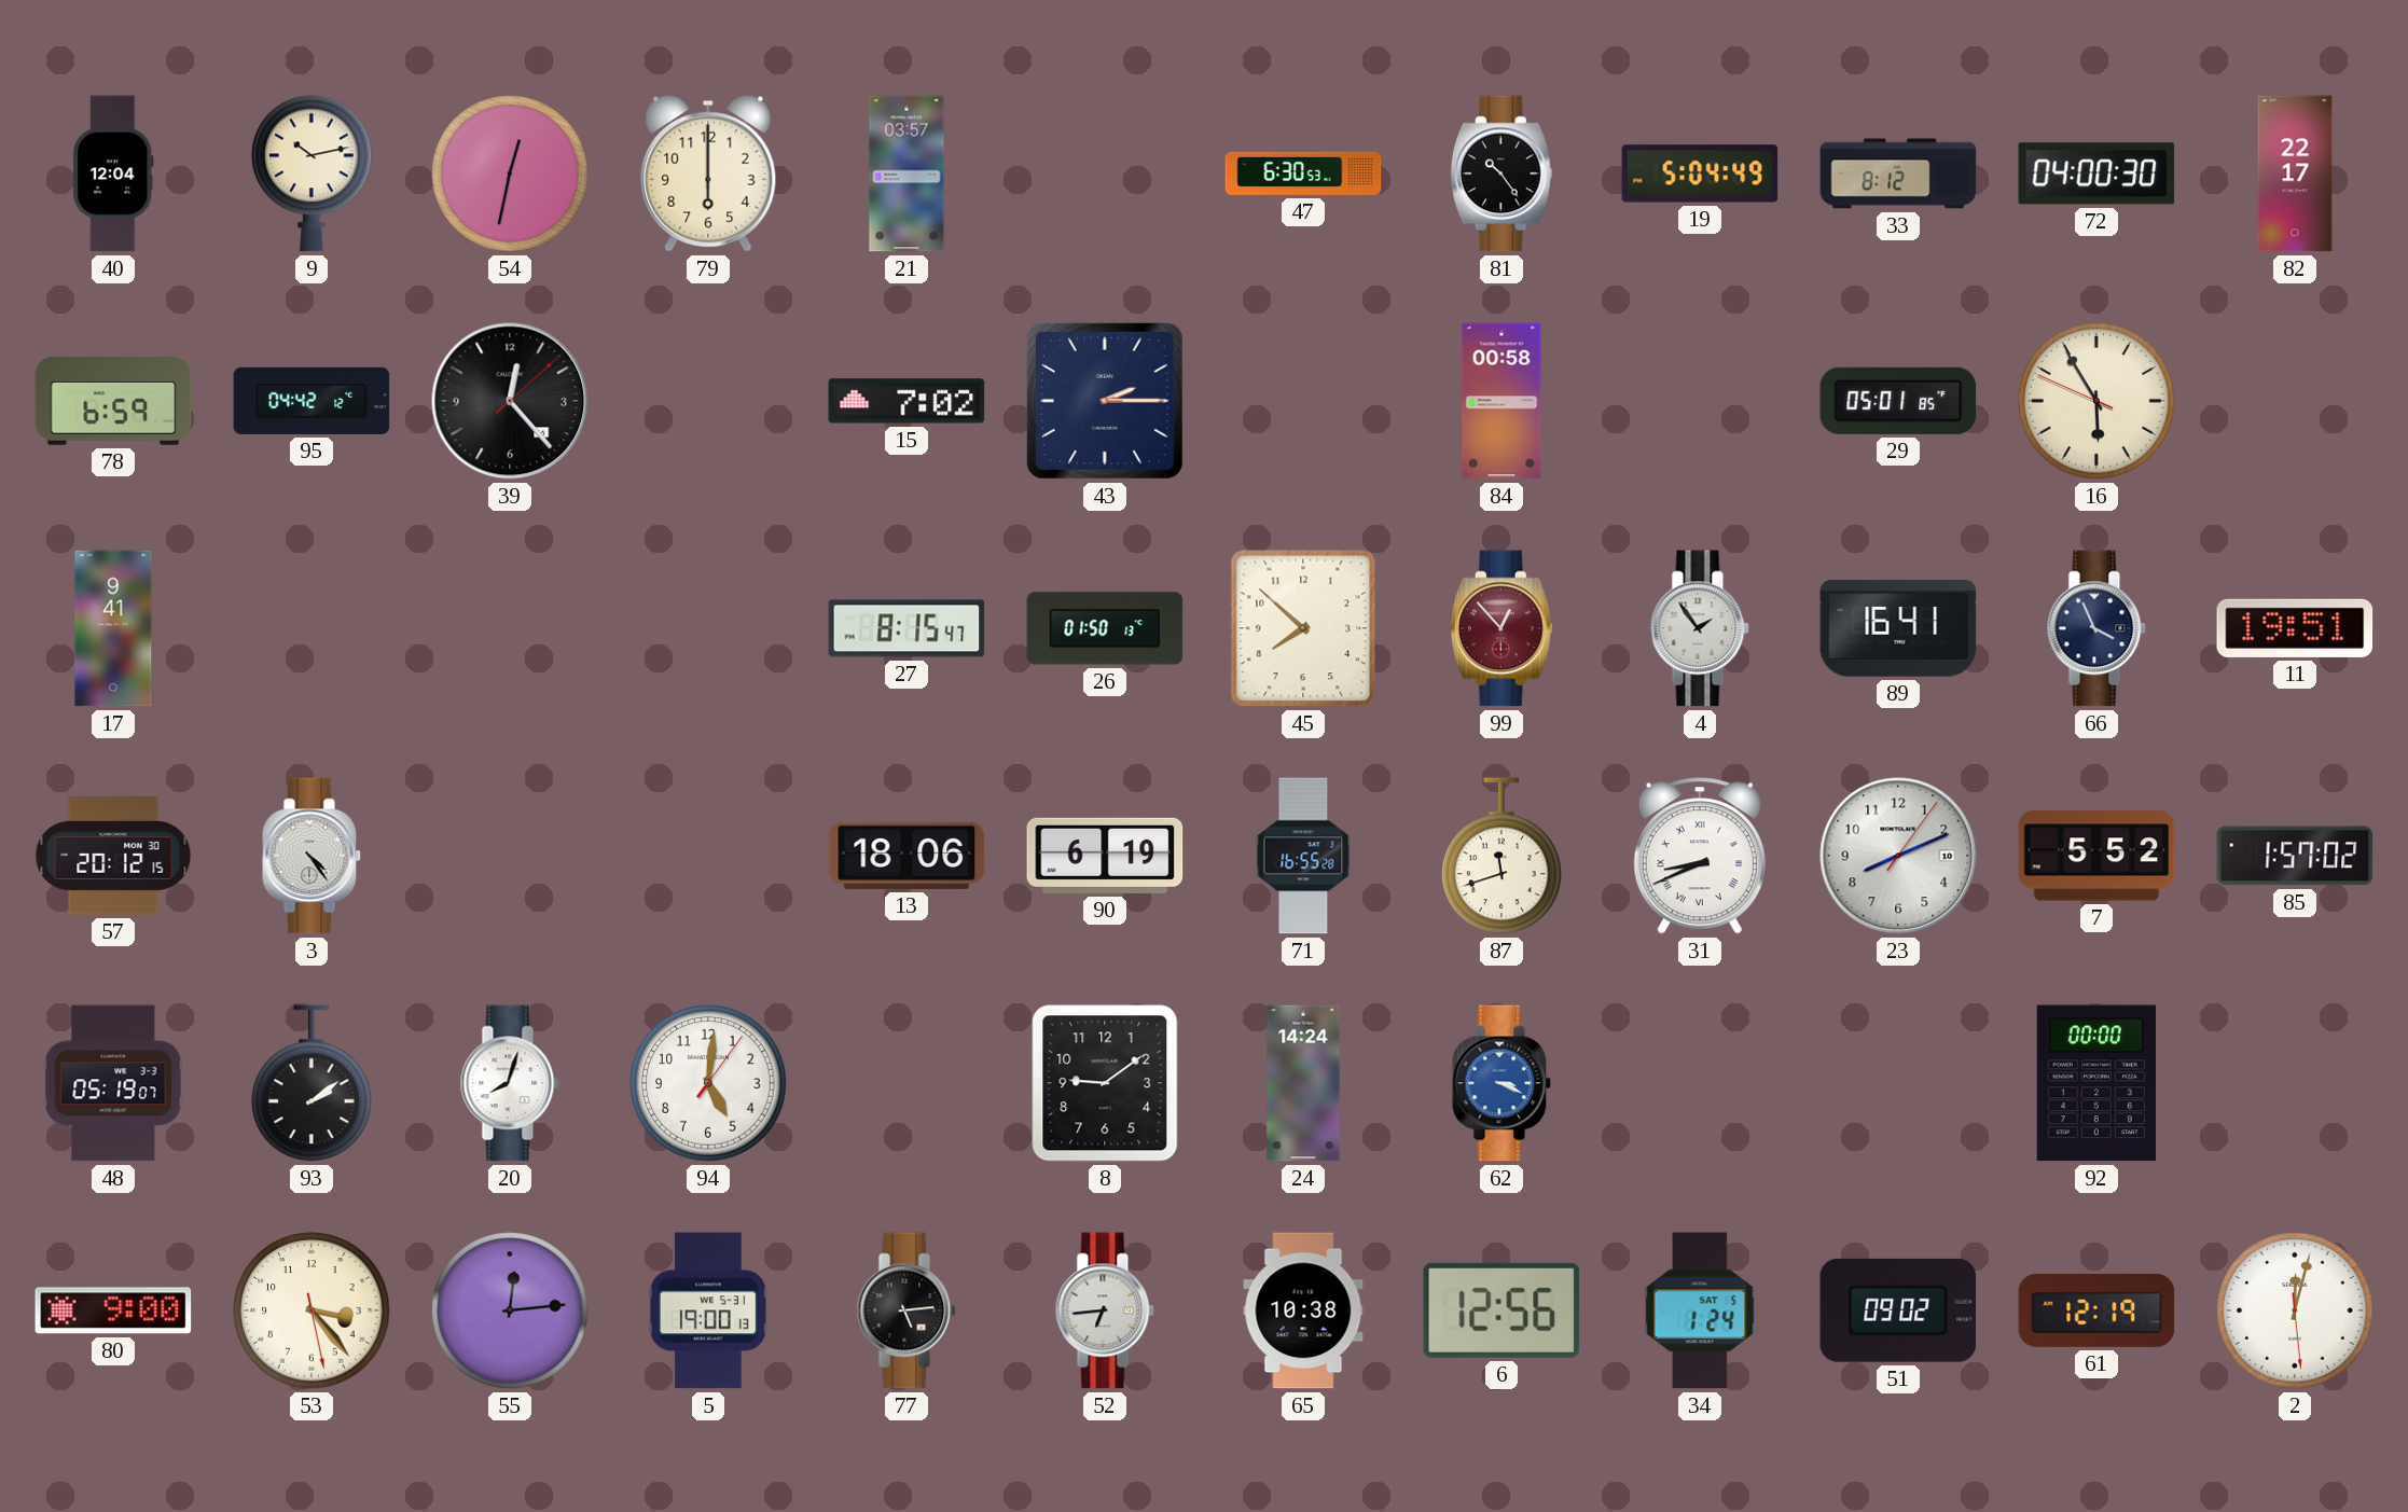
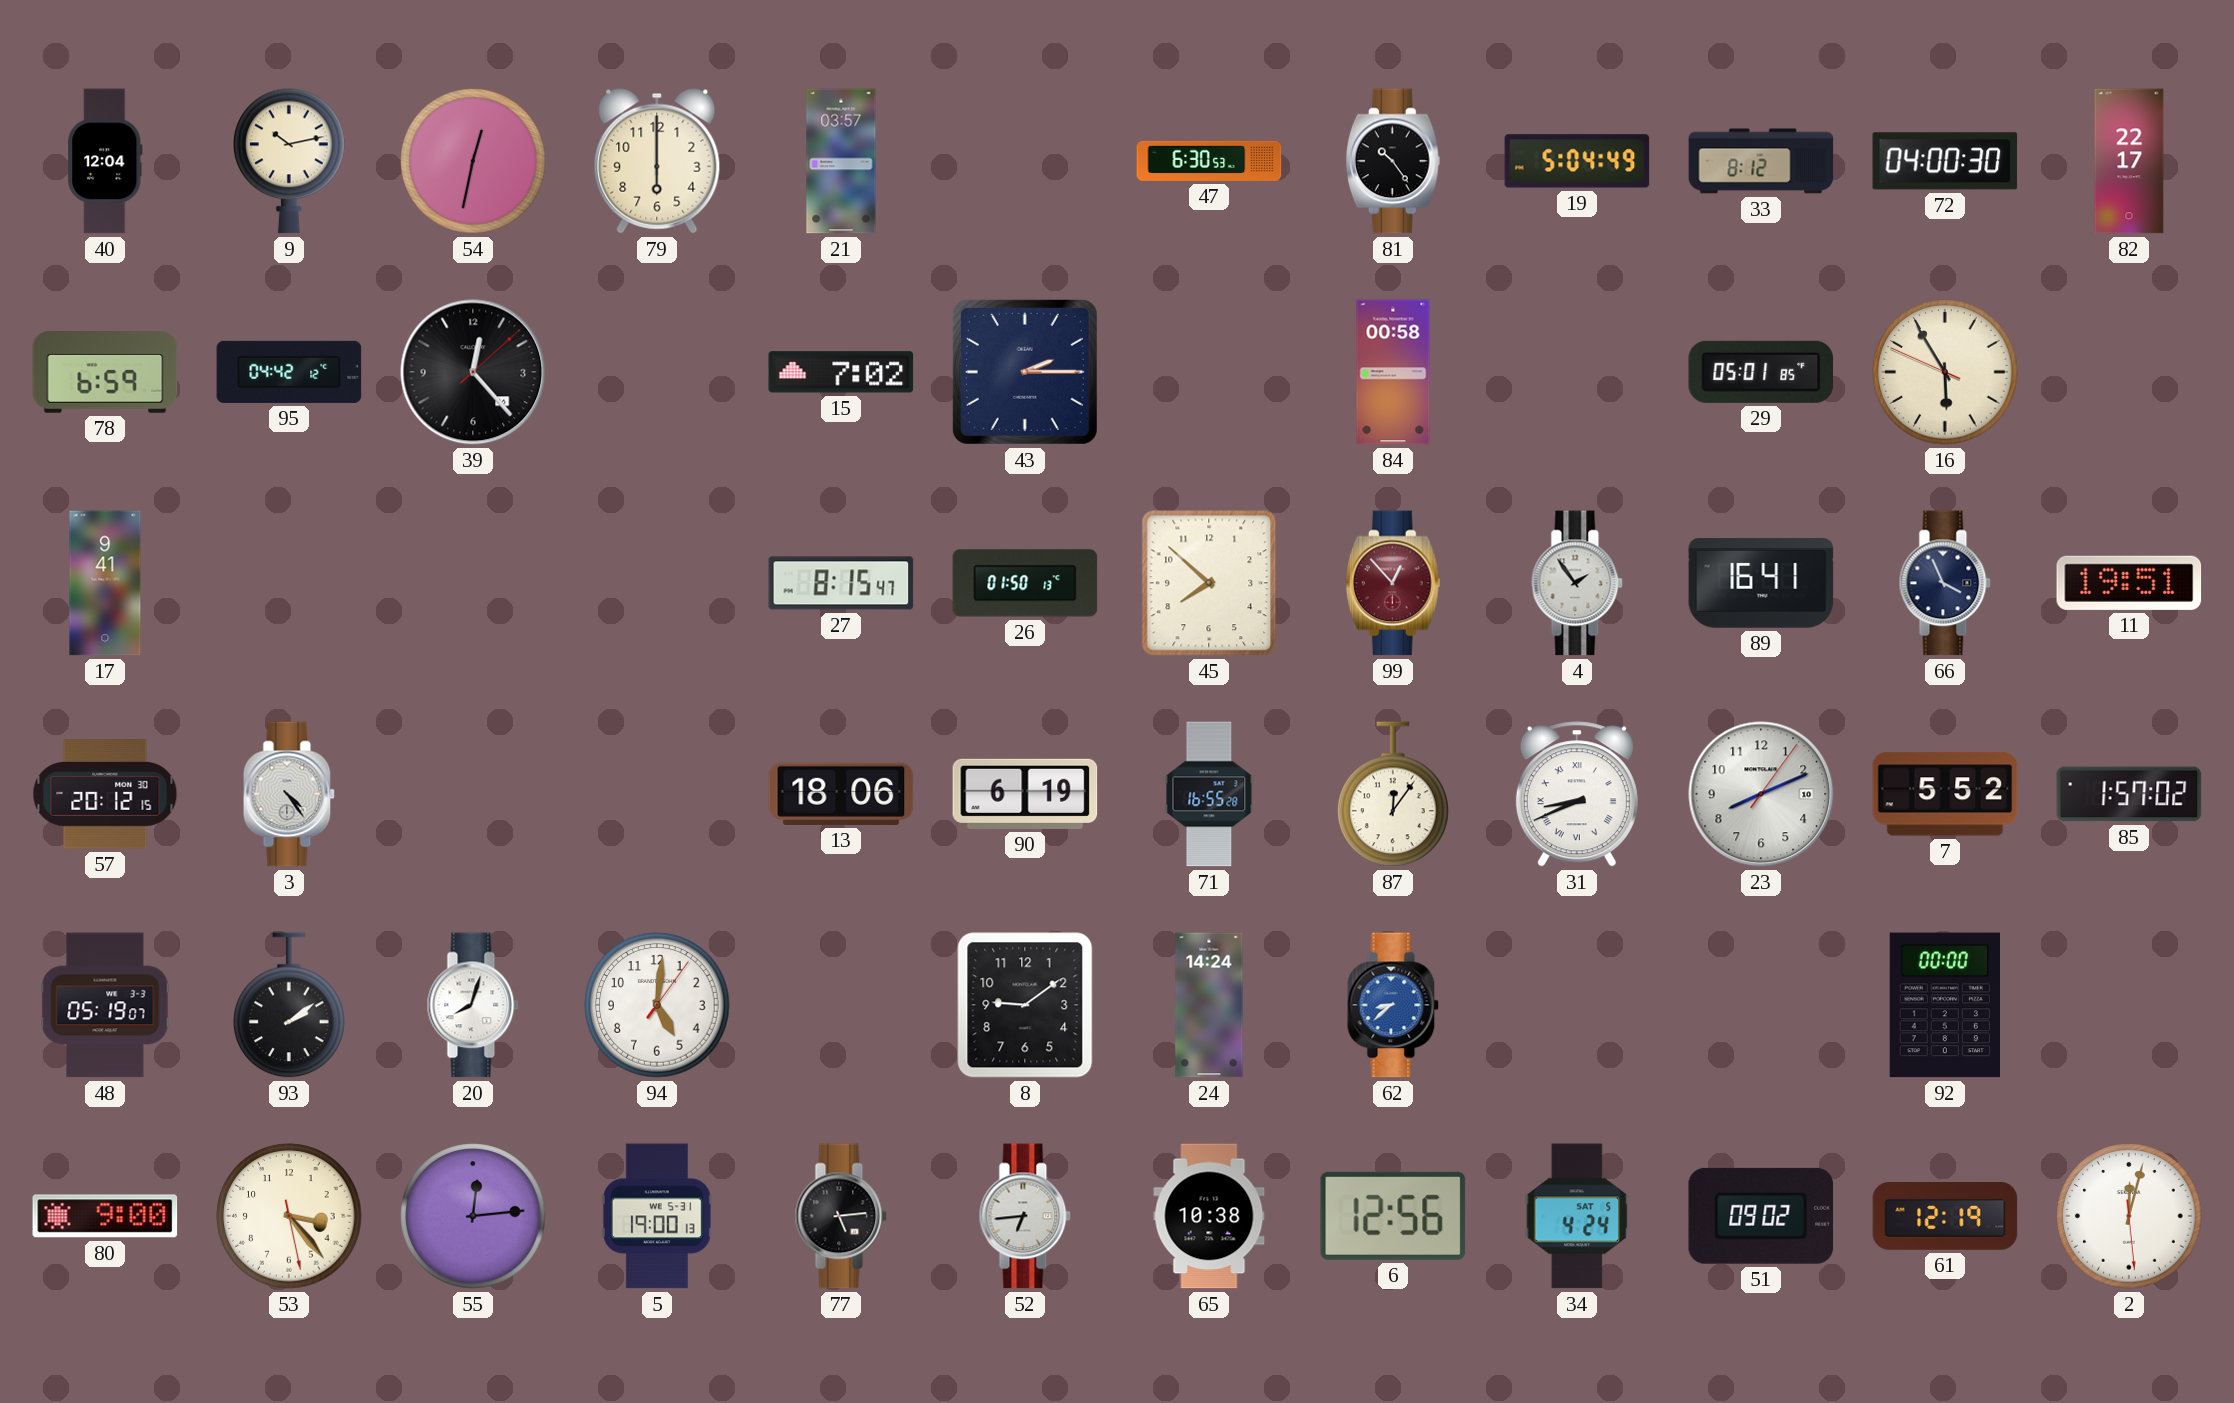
87: 11:42 -> 12:06 (1393, 794)
62: 3:19 -> 8:38 (1393, 1005)
34: 1:24 -> 4:24 (1577, 1216)
